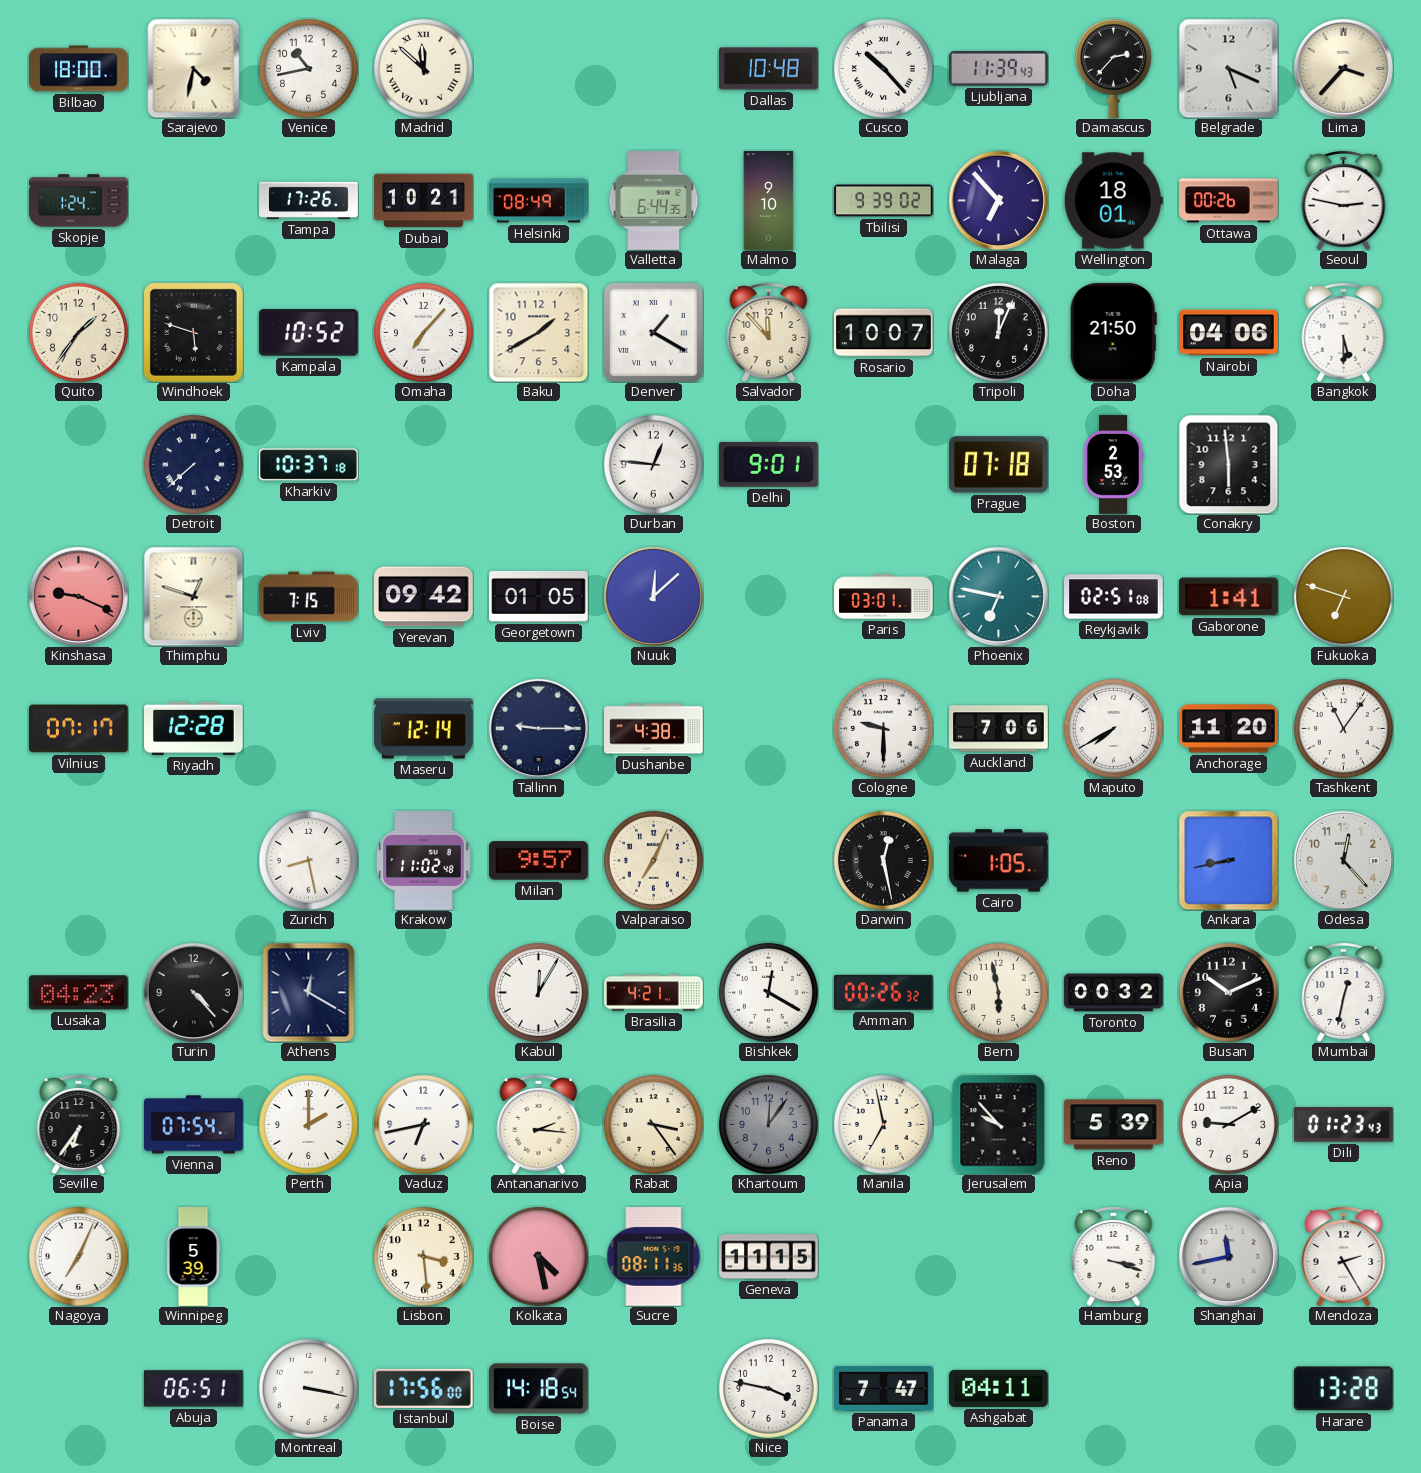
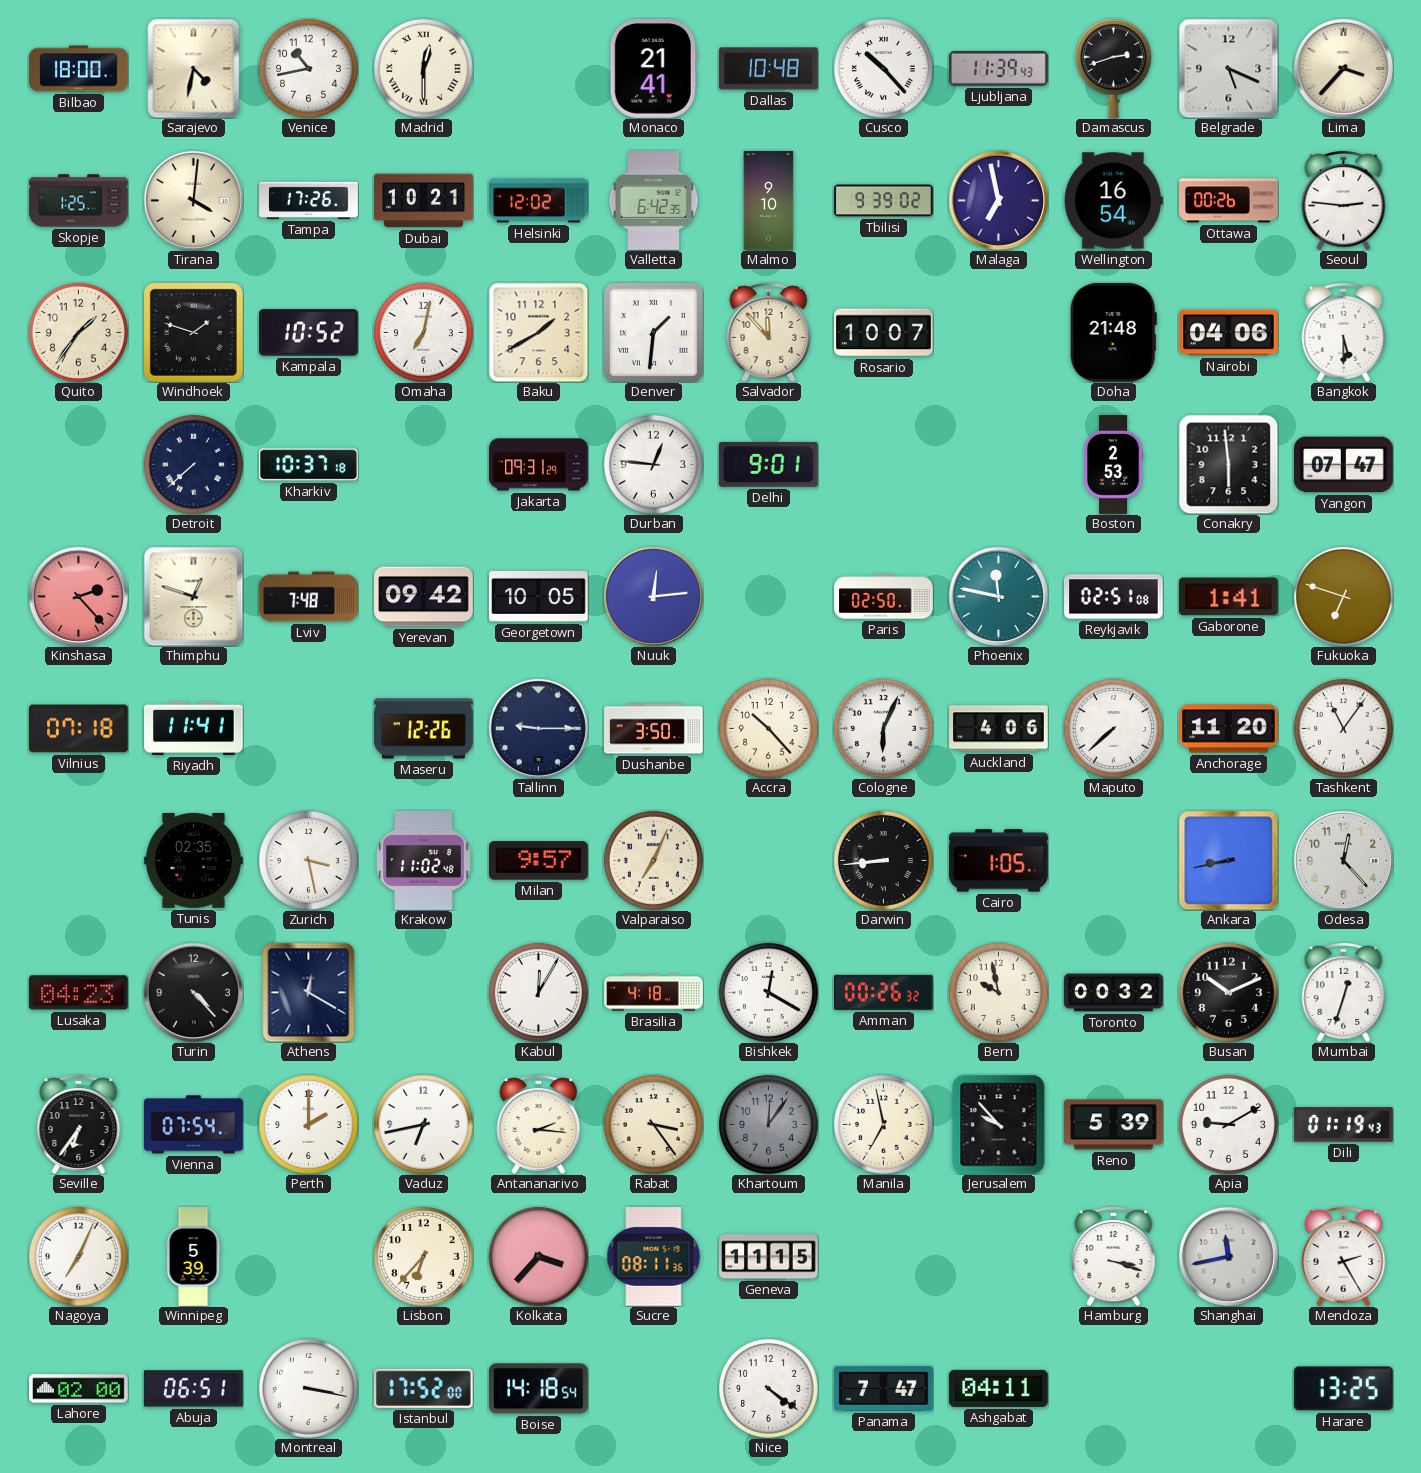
Madrid: 11:52 -> 12:30 (423, 68)
Monaco: none -> 21:41 (653, 69)
Damascus: 2:37 -> 2:42 (1113, 68)
Skopje: 1:24 -> 1:25 (79, 201)
Tirana: none -> 4:01 (193, 200)
Helsinki: 08:49 -> 12:02 (539, 201)
Valletta: 6:44 -> 6:42 (654, 201)
Malaga: 6:53 -> 6:58 (998, 200)
Wellington: 18:01 -> 16:54 (1113, 201)
Seoul: 2:47 -> 2:46 (1344, 201)
Windhoek: 5:48 -> 1:48 (193, 332)
Omaha: 7:07 -> 7:02 (423, 332)
Denver: 1:20 -> 1:31 (653, 332)
Tripoli: 12:04 -> none (998, 332)
Doha: 21:50 -> 21:48 (1113, 333)
Jakarta: none -> 09:31 (539, 465)
Prague: 07:18 -> none (999, 465)
Yangon: none -> 07:47 (1344, 465)
Kinshasa: 9:19 -> 2:23 (78, 596)
Lviv: 7:15 -> 7:48 (309, 597)
Georgetown: 01:05 -> 10:05 (539, 596)
Nuuk: 12:08 -> 12:14 (653, 596)
Paris: 03:01 -> 02:50 (884, 597)
Phoenix: 6:47 -> 11:47 (998, 596)
Vilnius: 07:17 -> 07:18 (79, 729)
Riyadh: 12:28 -> 11:41 (194, 728)
Maseru: 12:14 -> 12:26 (424, 729)
Dushanbe: 4:38 -> 3:50 (654, 729)
Accra: none -> 10:23 (768, 728)
Cologne: 9:30 -> 6:04 (883, 728)
Auckland: 7:06 -> 4:06 (999, 729)
Maputo: 7:40 -> 7:38 (1113, 728)
Tunis: none -> 02:35 (194, 860)
Zurich: 8:28 -> 3:28 (308, 860)
Darwin: 12:28 -> 8:44 (883, 860)
Brasilia: 4:21 -> 4:18 (654, 993)
Bern: 5:58 -> 9:58 (998, 992)
Mumbai: 12:32 -> 12:33 (1344, 993)
Dili: 01:23 -> 01:19 (1344, 1125)
Lisbon: 3:29 -> 6:37 (423, 1256)
Kolkata: 4:28 -> 3:37 (538, 1256)
Lahore: none -> 02:00 (79, 1389)
Istanbul: 17:56 -> 17:52 (424, 1388)
Nice: 3:47 -> 4:21 (768, 1388)
Harare: 13:28 -> 13:25 (1343, 1389)
